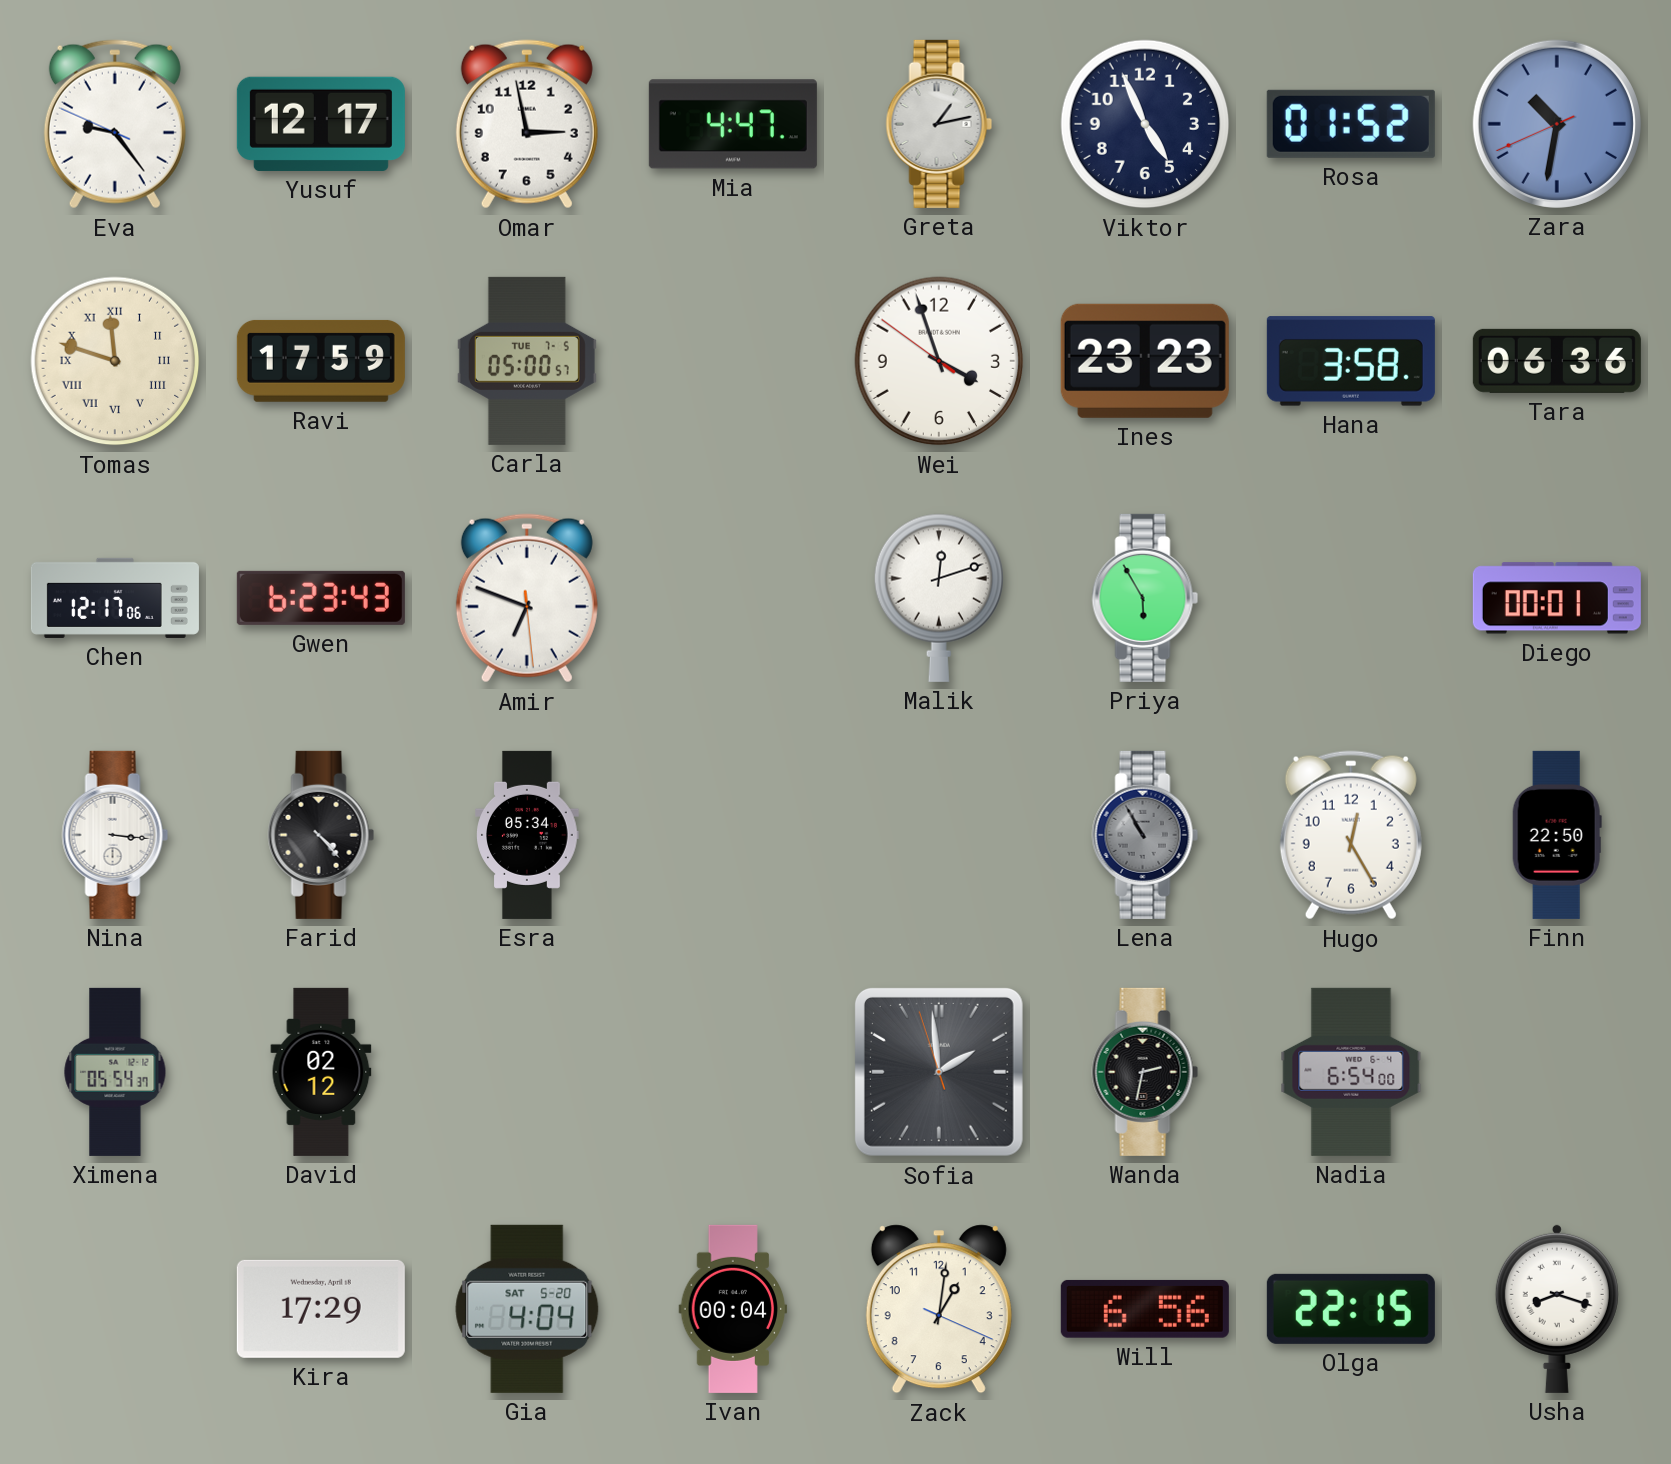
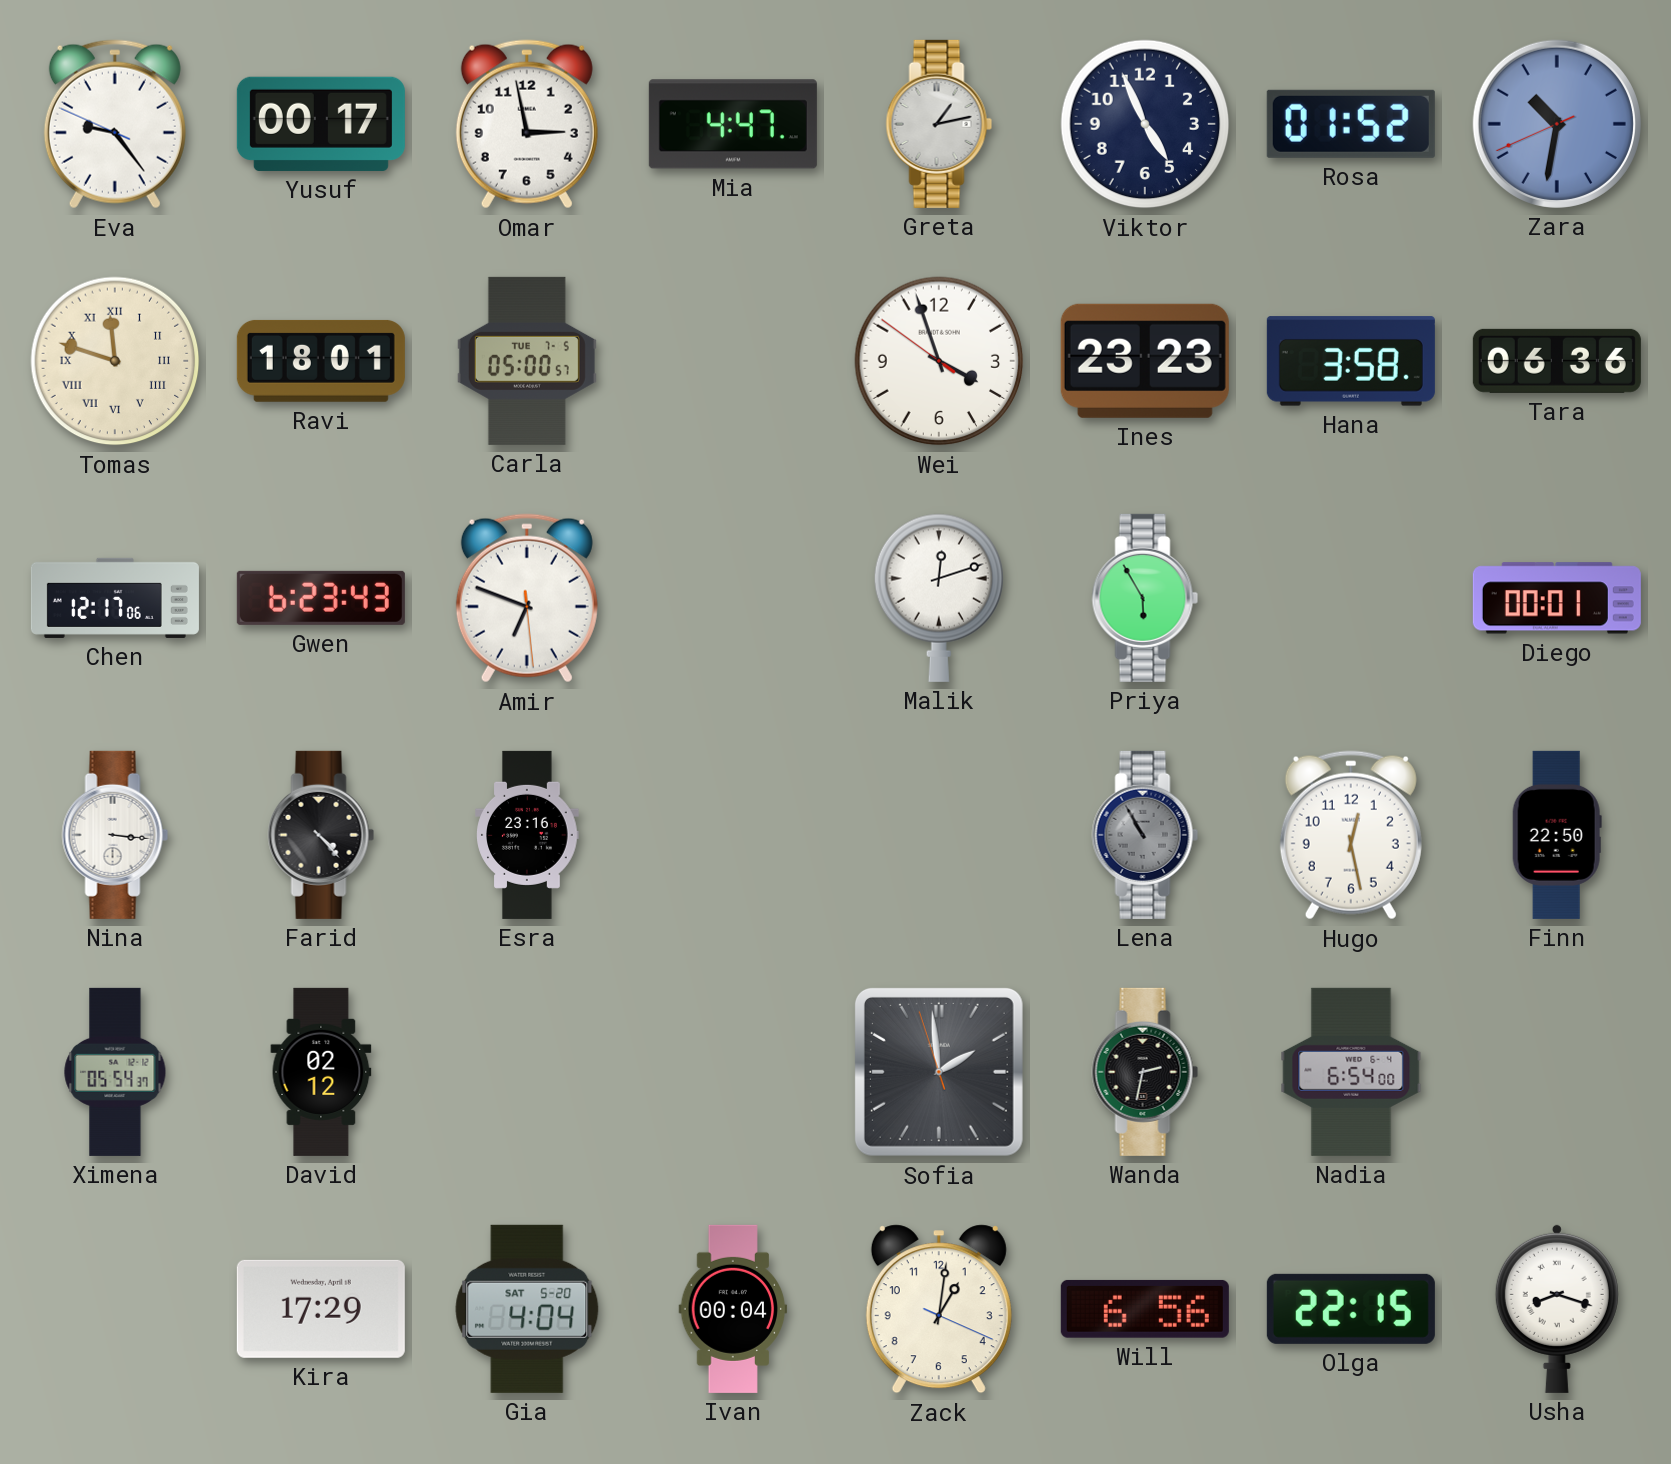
Yusuf: 12:17 -> 00:17 (321, 124)
Ravi: 17:59 -> 18:01 (321, 361)
Esra: 05:34 -> 23:16 (527, 835)
Hugo: 12:25 -> 12:28 (1351, 835)
